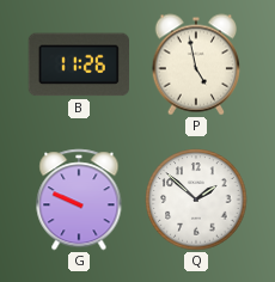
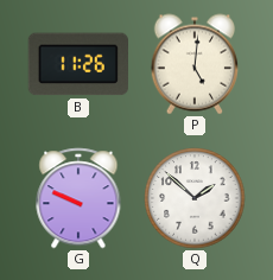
P: 4:58 -> 5:01 (195, 64)
